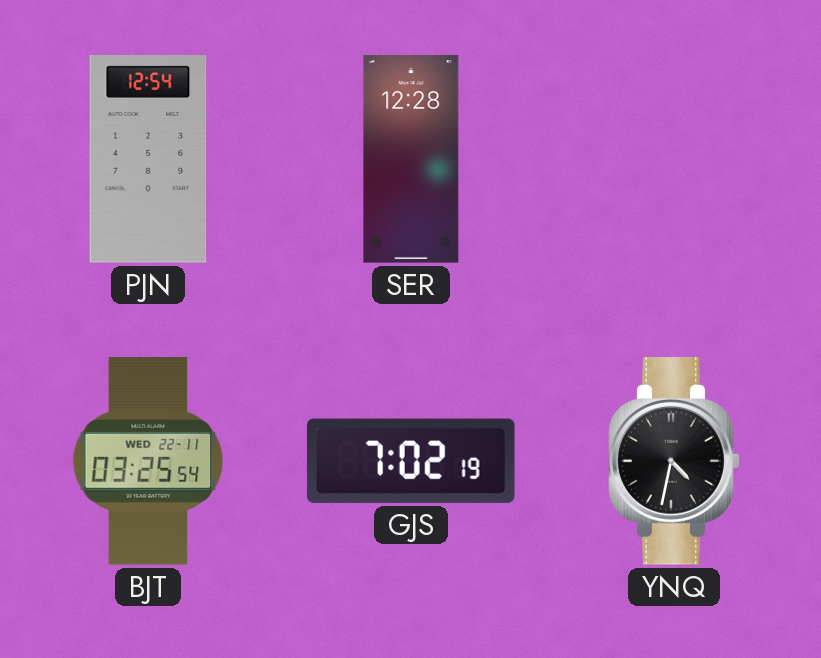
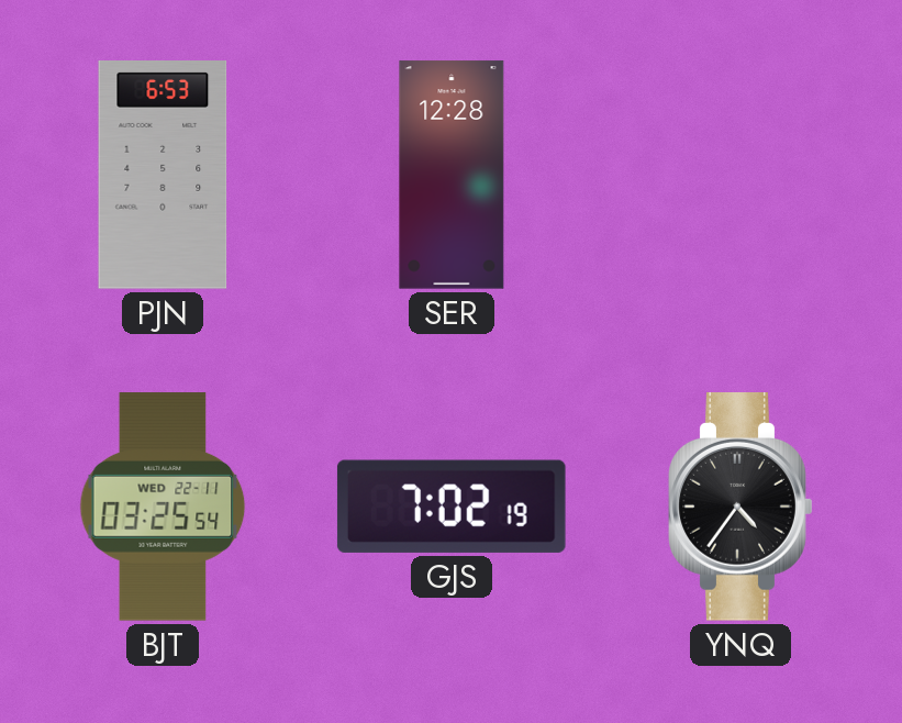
PJN: 12:54 -> 6:53 (163, 176)
YNQ: 4:32 -> 4:36 (740, 508)
